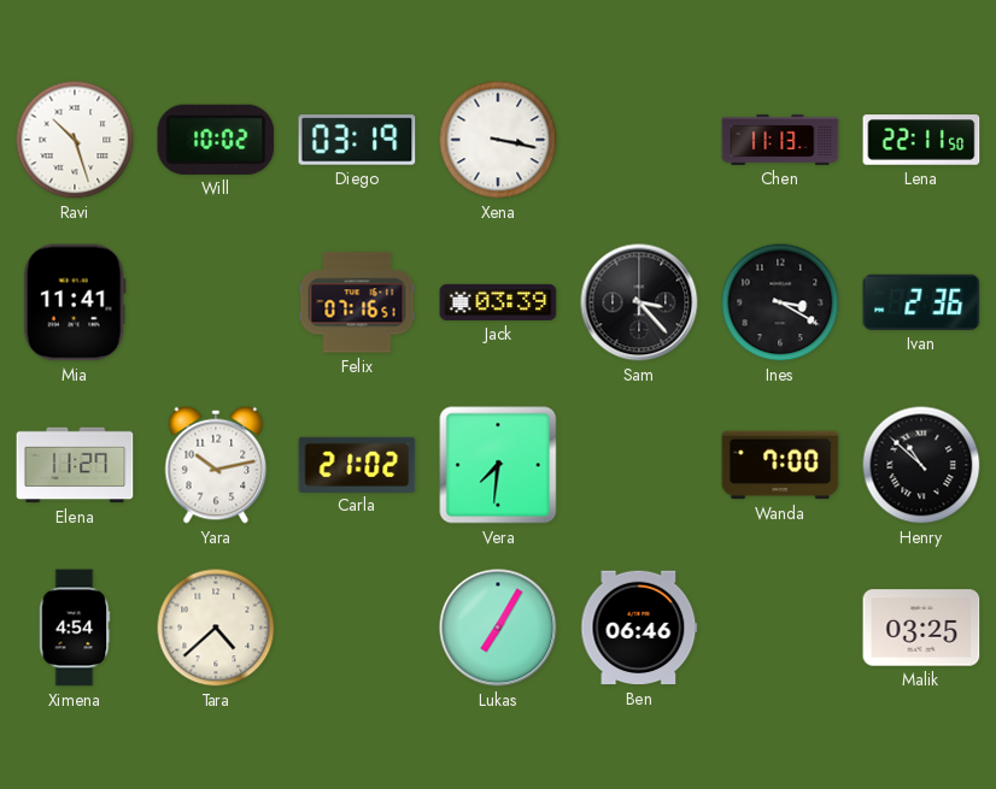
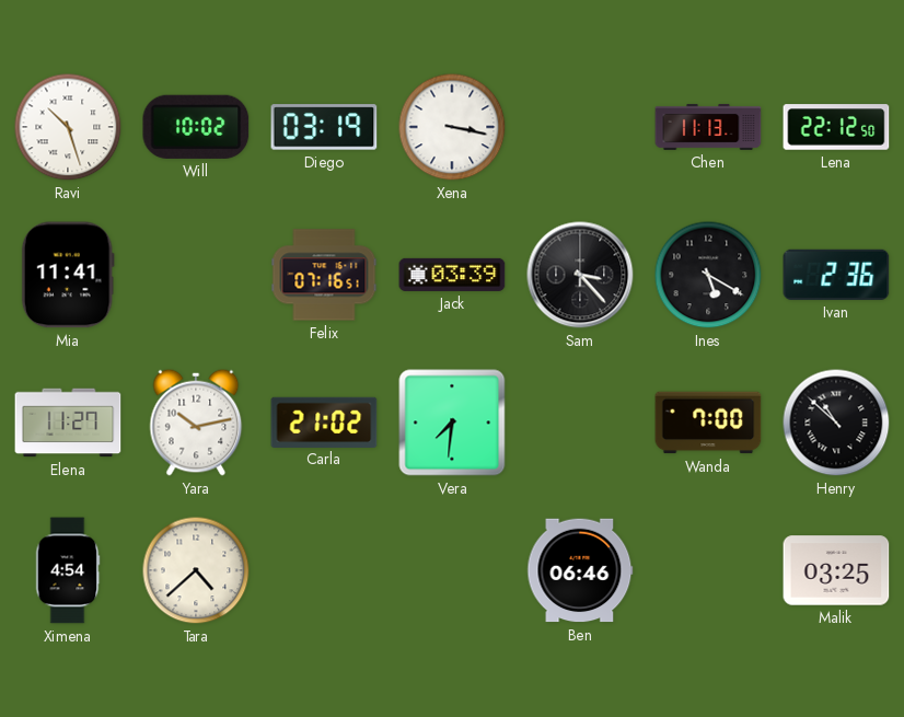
Lena: 22:11 -> 22:12 (836, 127)
Ines: 3:20 -> 5:20 (708, 275)
Lukas: 7:05 -> none (498, 628)
